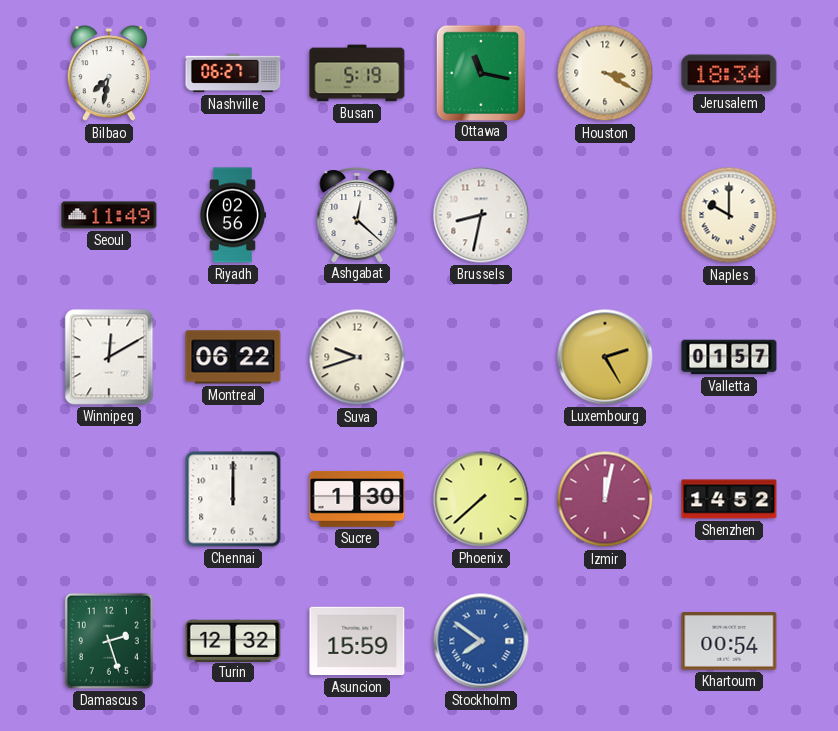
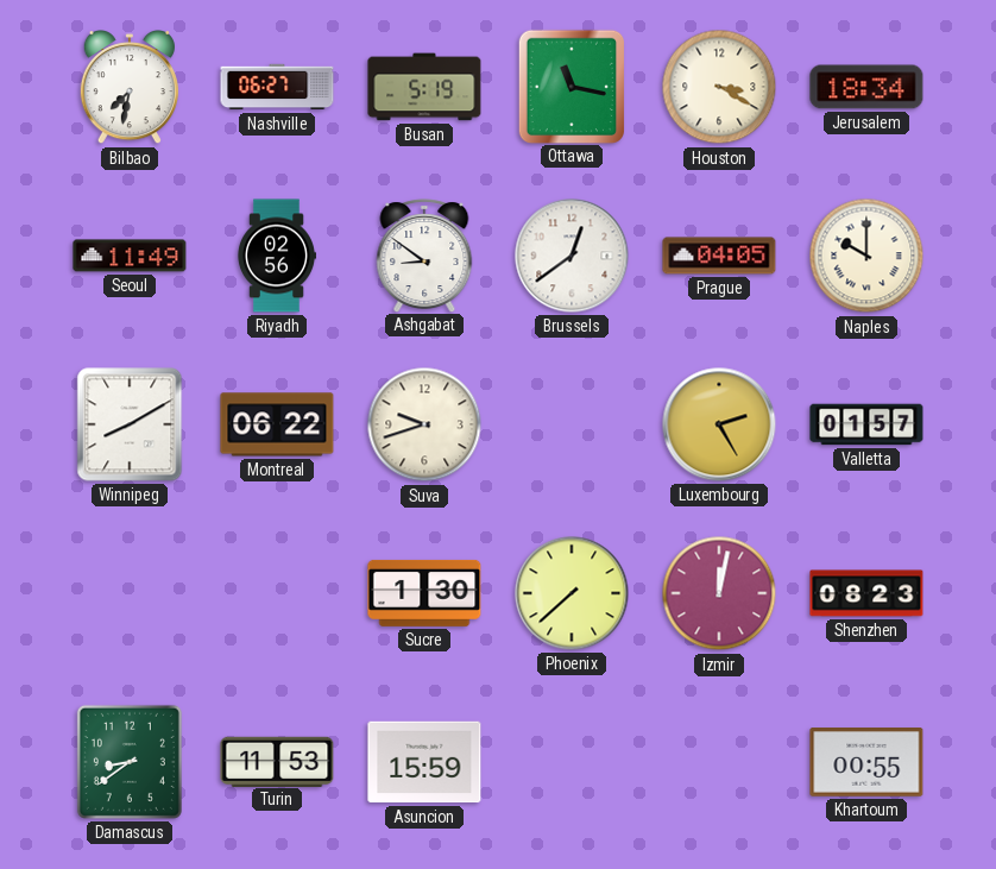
Ashgabat: 12:22 -> 8:51 (424, 256)
Brussels: 8:32 -> 12:39 (572, 256)
Prague: none -> 04:05 (719, 256)
Winnipeg: 12:10 -> 8:10 (130, 424)
Chennai: 12:00 -> none (233, 499)
Shenzhen: 14:52 -> 08:23 (866, 593)
Damascus: 2:27 -> 8:39 (130, 762)
Turin: 12:32 -> 11:53 (277, 761)
Stockholm: 7:51 -> none (481, 641)
Khartoum: 00:54 -> 00:55 (866, 763)
